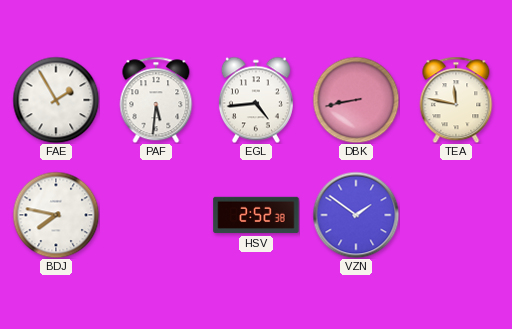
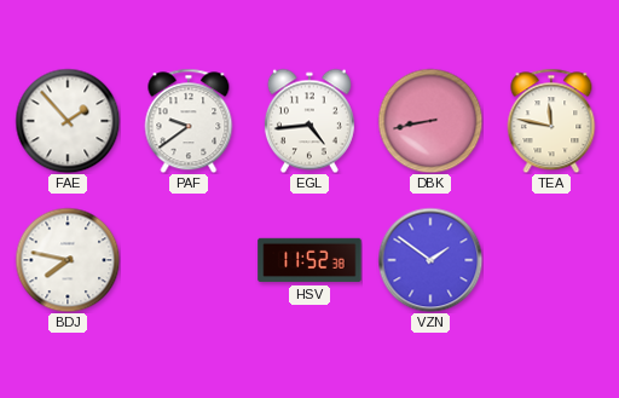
FAE: 1:55 -> 1:53 (68, 121)
PAF: 5:31 -> 9:39 (189, 121)
HSV: 2:52 -> 11:52 (309, 260)
